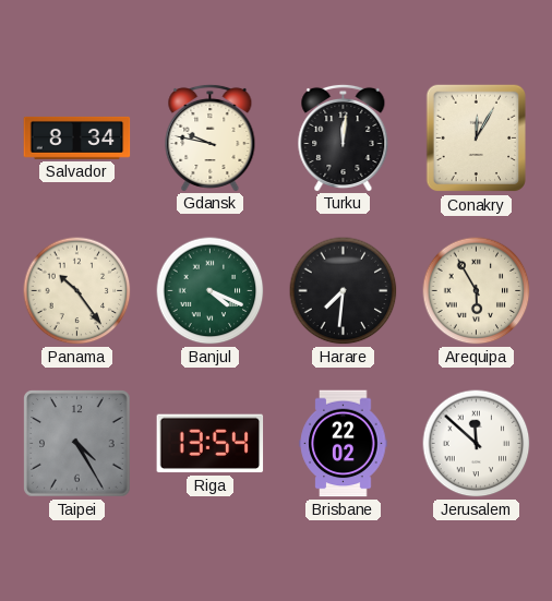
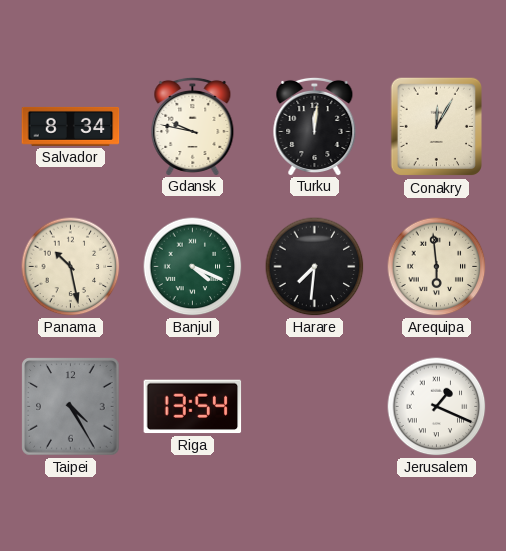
Panama: 10:24 -> 10:28 (71, 267)
Arequipa: 5:55 -> 5:59 (437, 267)
Brisbane: 22:02 -> none (344, 444)
Jerusalem: 11:52 -> 1:19 (437, 407)
